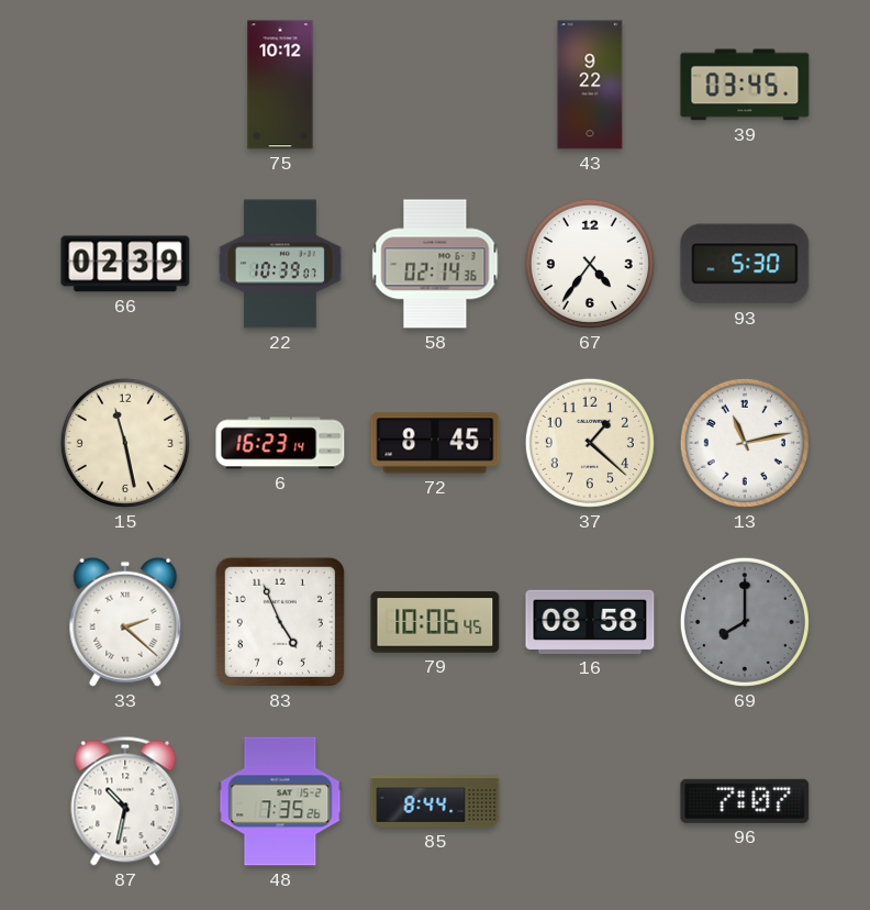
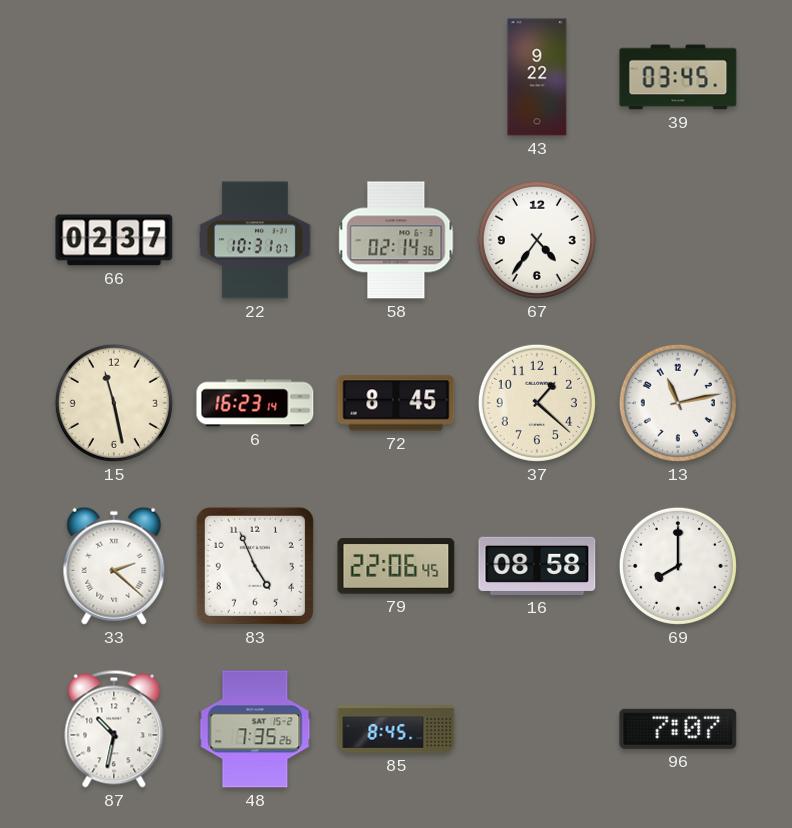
75: 10:12 -> none (280, 85)
66: 02:39 -> 02:37 (114, 240)
22: 10:39 -> 10:31 (255, 240)
93: 5:30 -> none (745, 264)
79: 10:06 -> 22:06 (396, 566)
69 dial: grey -> white (678, 566)
85: 8:44 -> 8:45 (396, 729)
